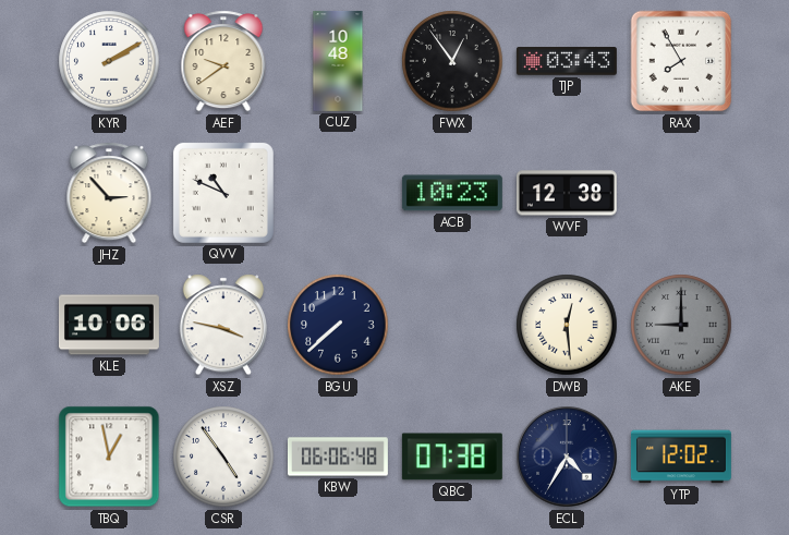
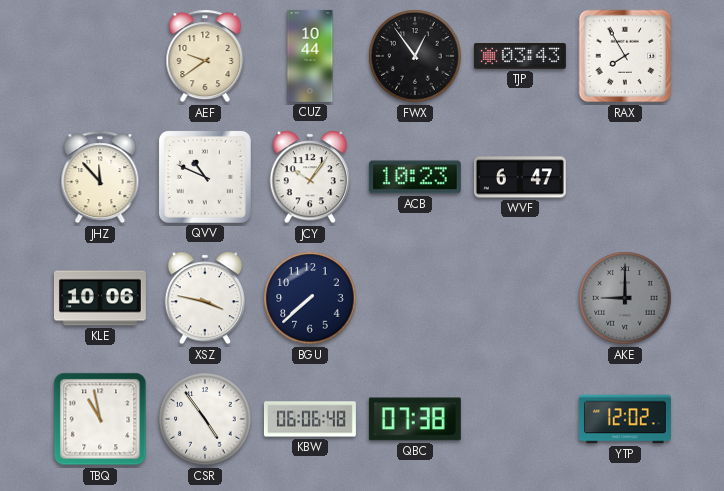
KYR: 2:10 -> none (109, 61)
CUZ: 10:48 -> 10:44 (310, 56)
JHZ: 2:53 -> 11:53 (100, 177)
JCY: none -> 10:06 (309, 177)
WVF: 12:38 -> 6:47 (520, 177)
DWB: 12:29 -> none (567, 325)
TBQ: 12:58 -> 10:58 (100, 419)
ECL: 4:35 -> none (567, 457)
